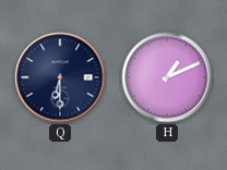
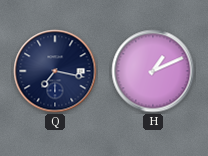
Q: 6:30 -> 7:17 (55, 71)
